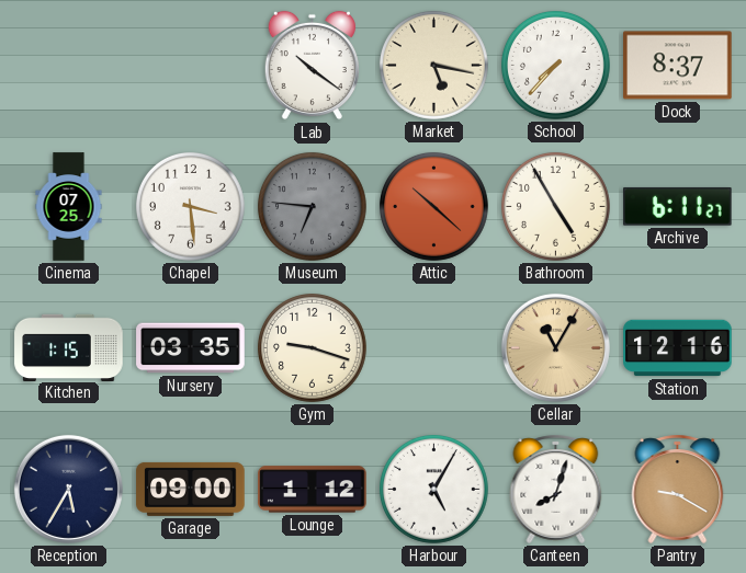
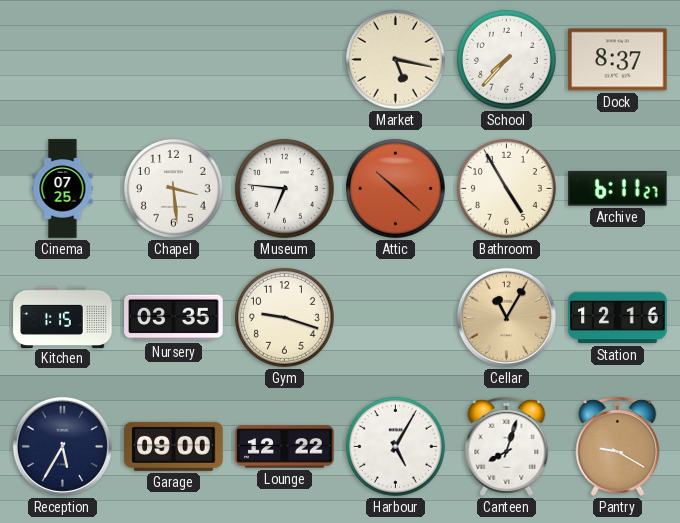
Lab: 10:21 -> none (312, 66)
Museum dial: grey -> white (284, 188)
Lounge: 1:12 -> 12:22 (285, 447)
